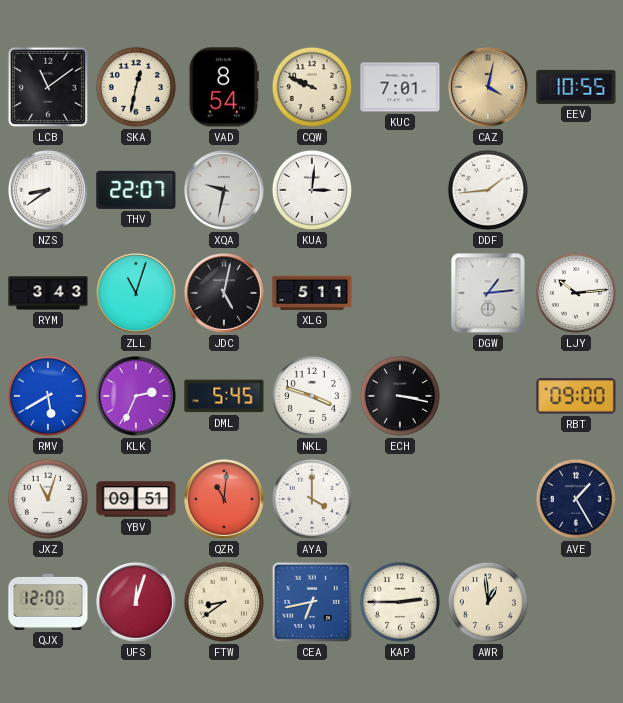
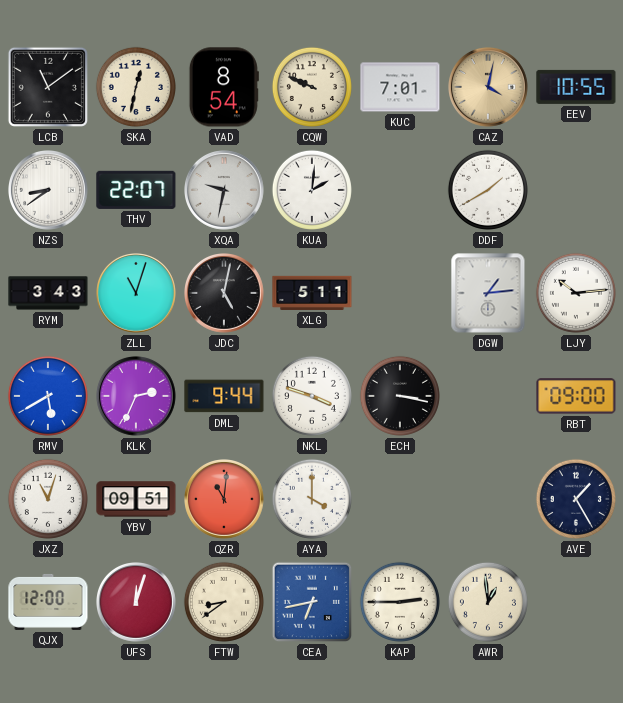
KUA: 3:01 -> 2:01 (312, 190)
DDF: 1:44 -> 1:40 (488, 190)
DML: 5:45 -> 9:44 (224, 396)
